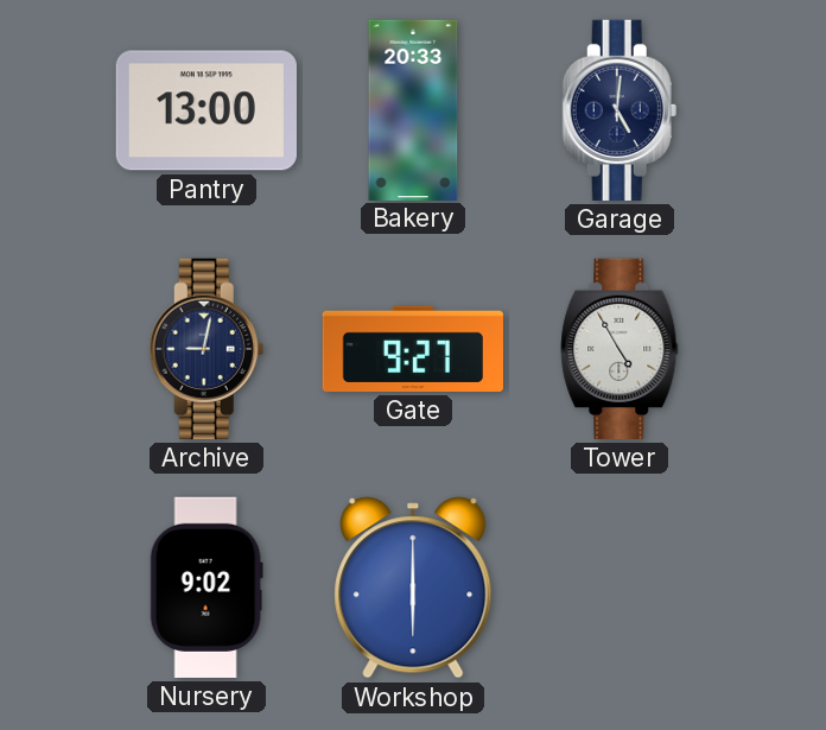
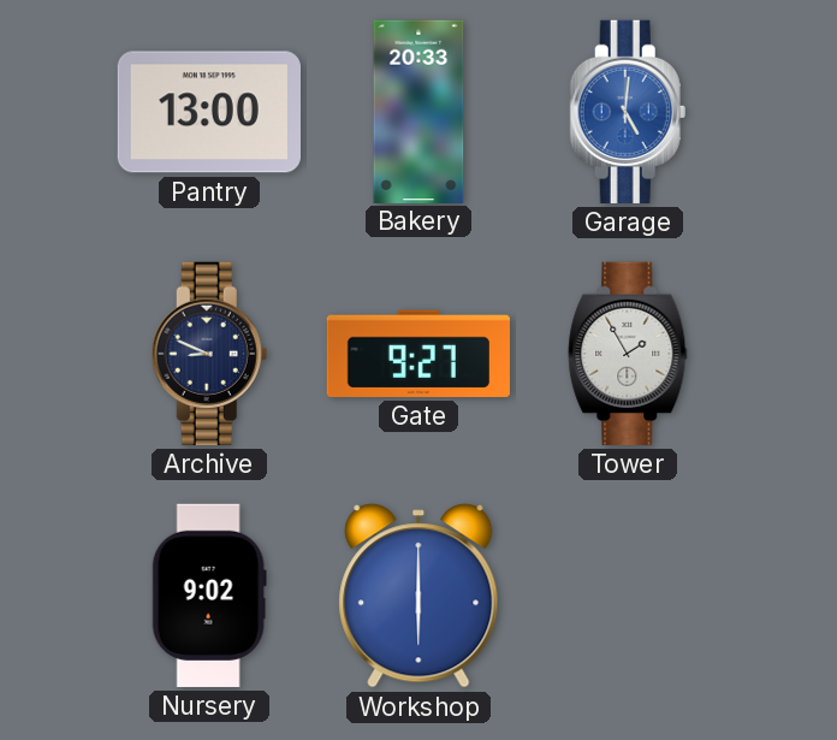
Garage dial: navy -> blue (628, 112)
Archive: 9:02 -> 8:49 (209, 354)
Tower: 4:55 -> 1:55 (628, 354)
